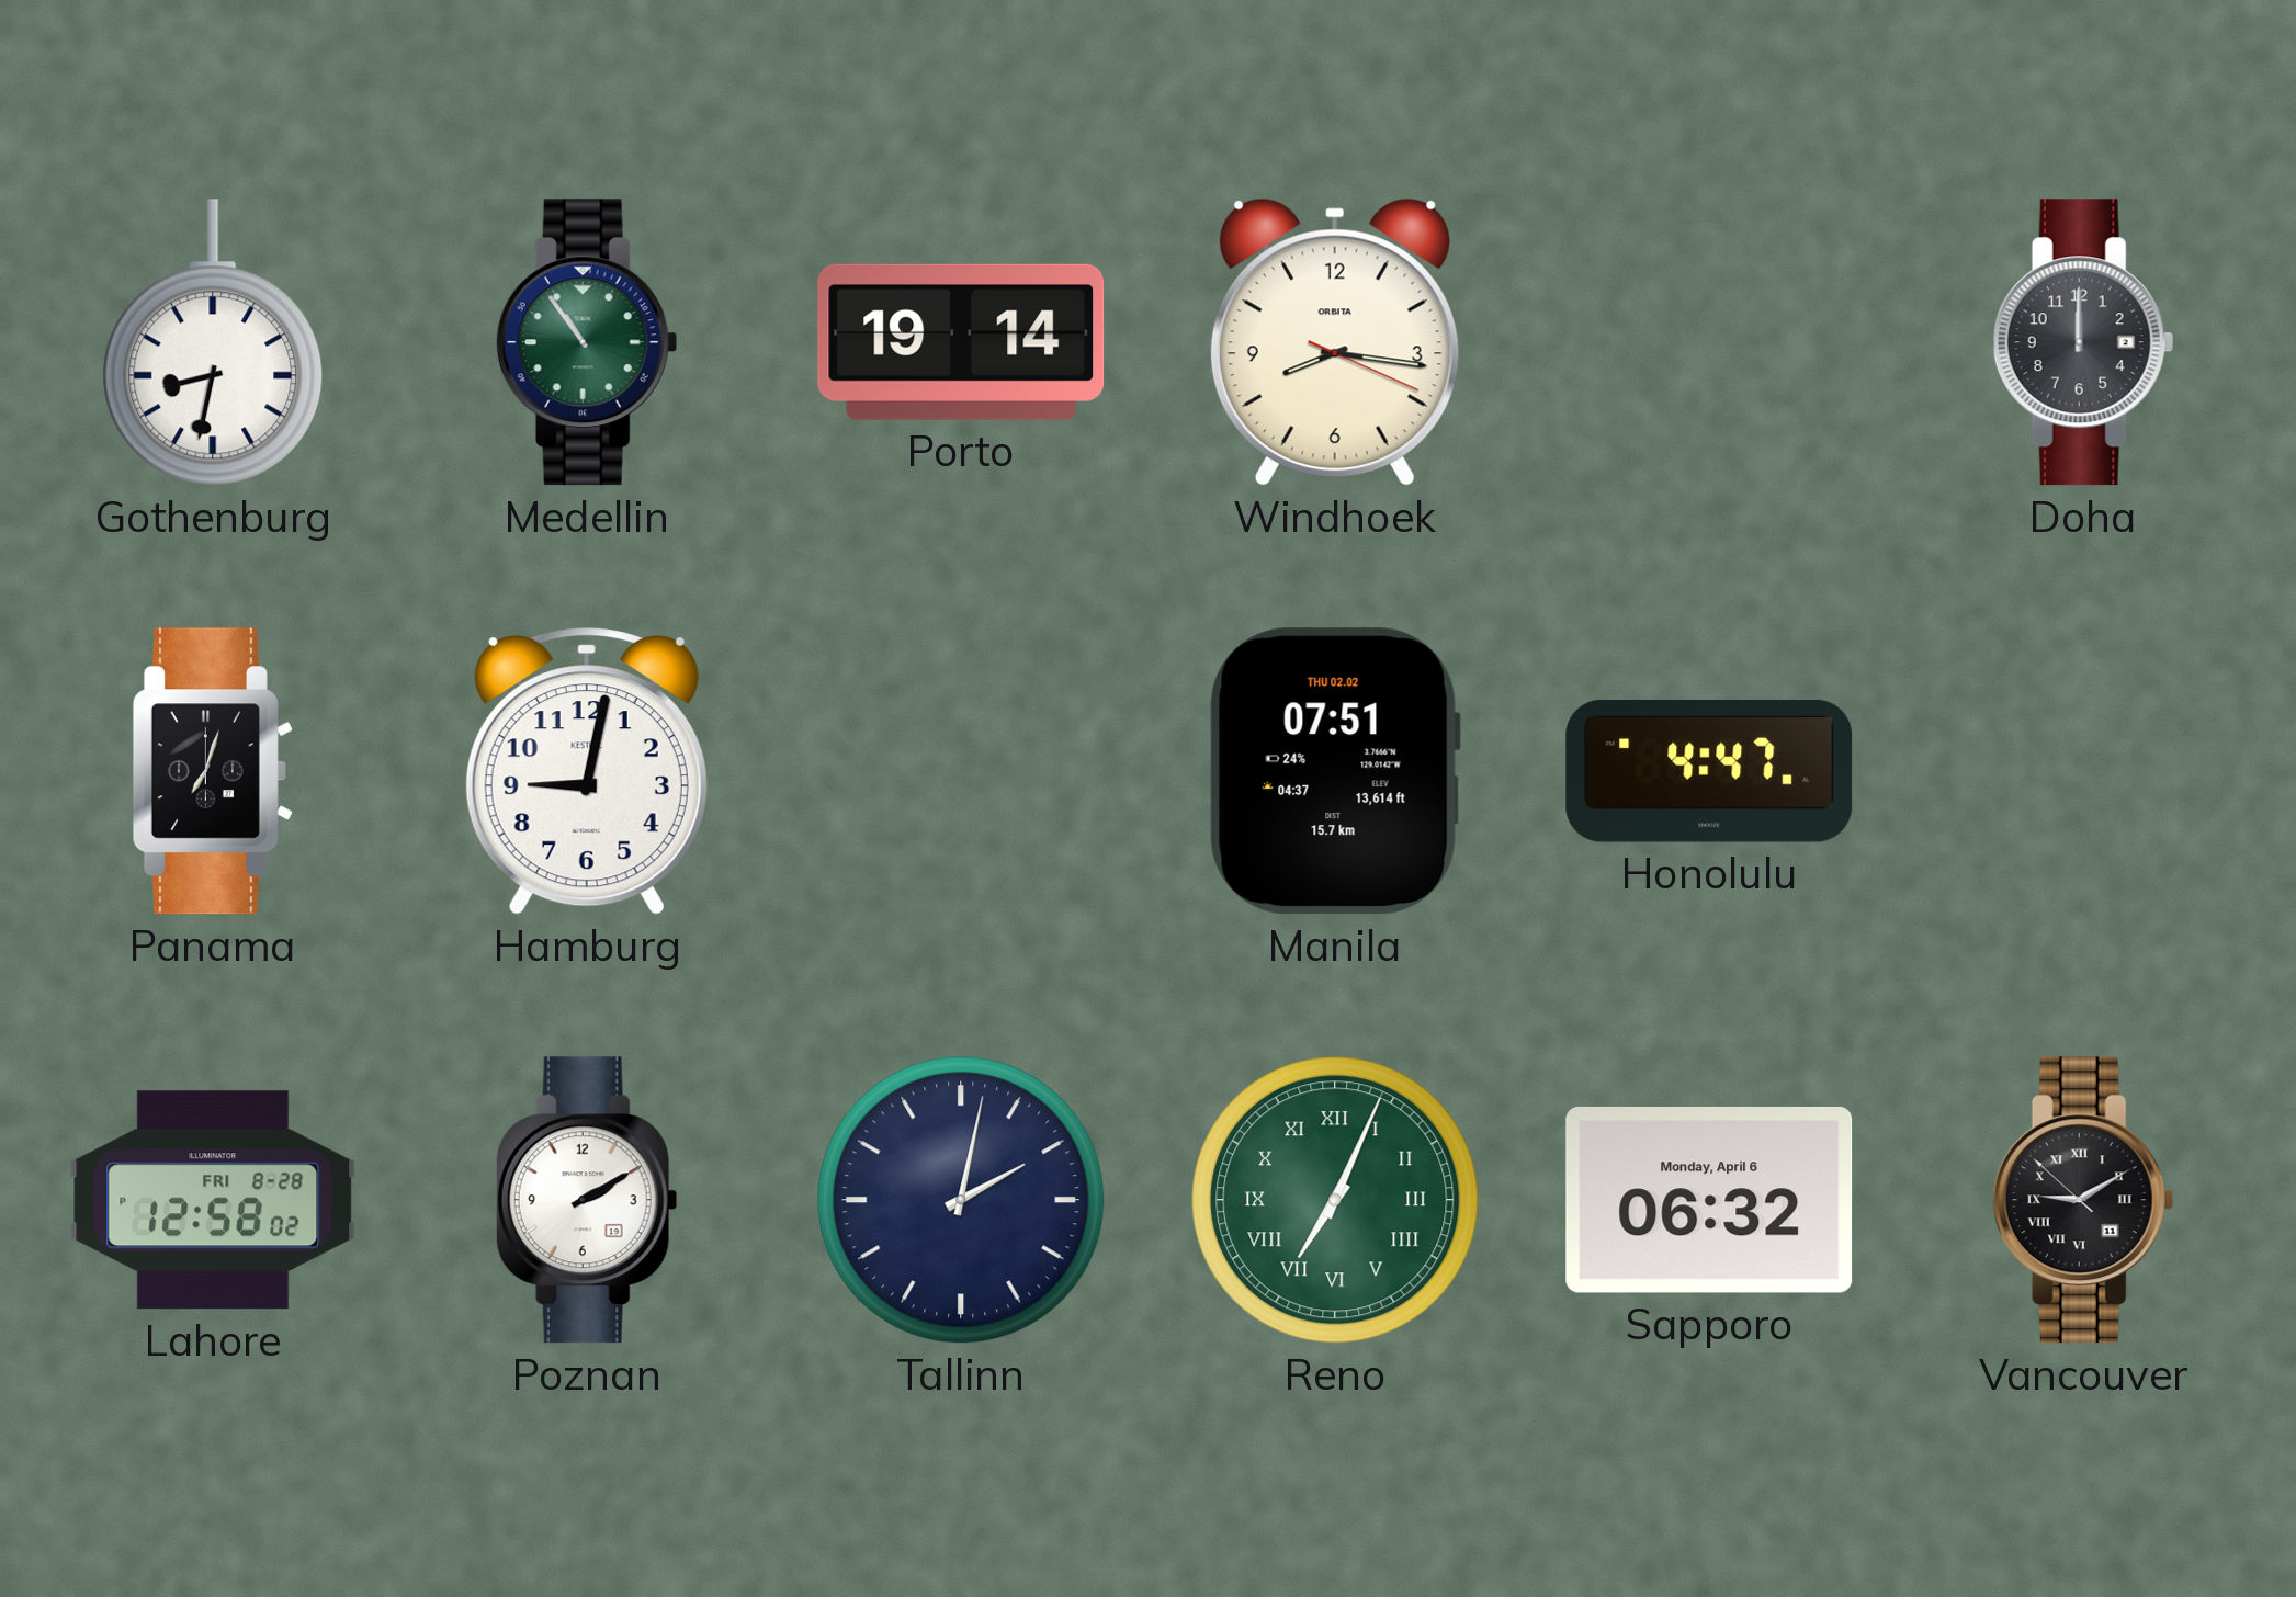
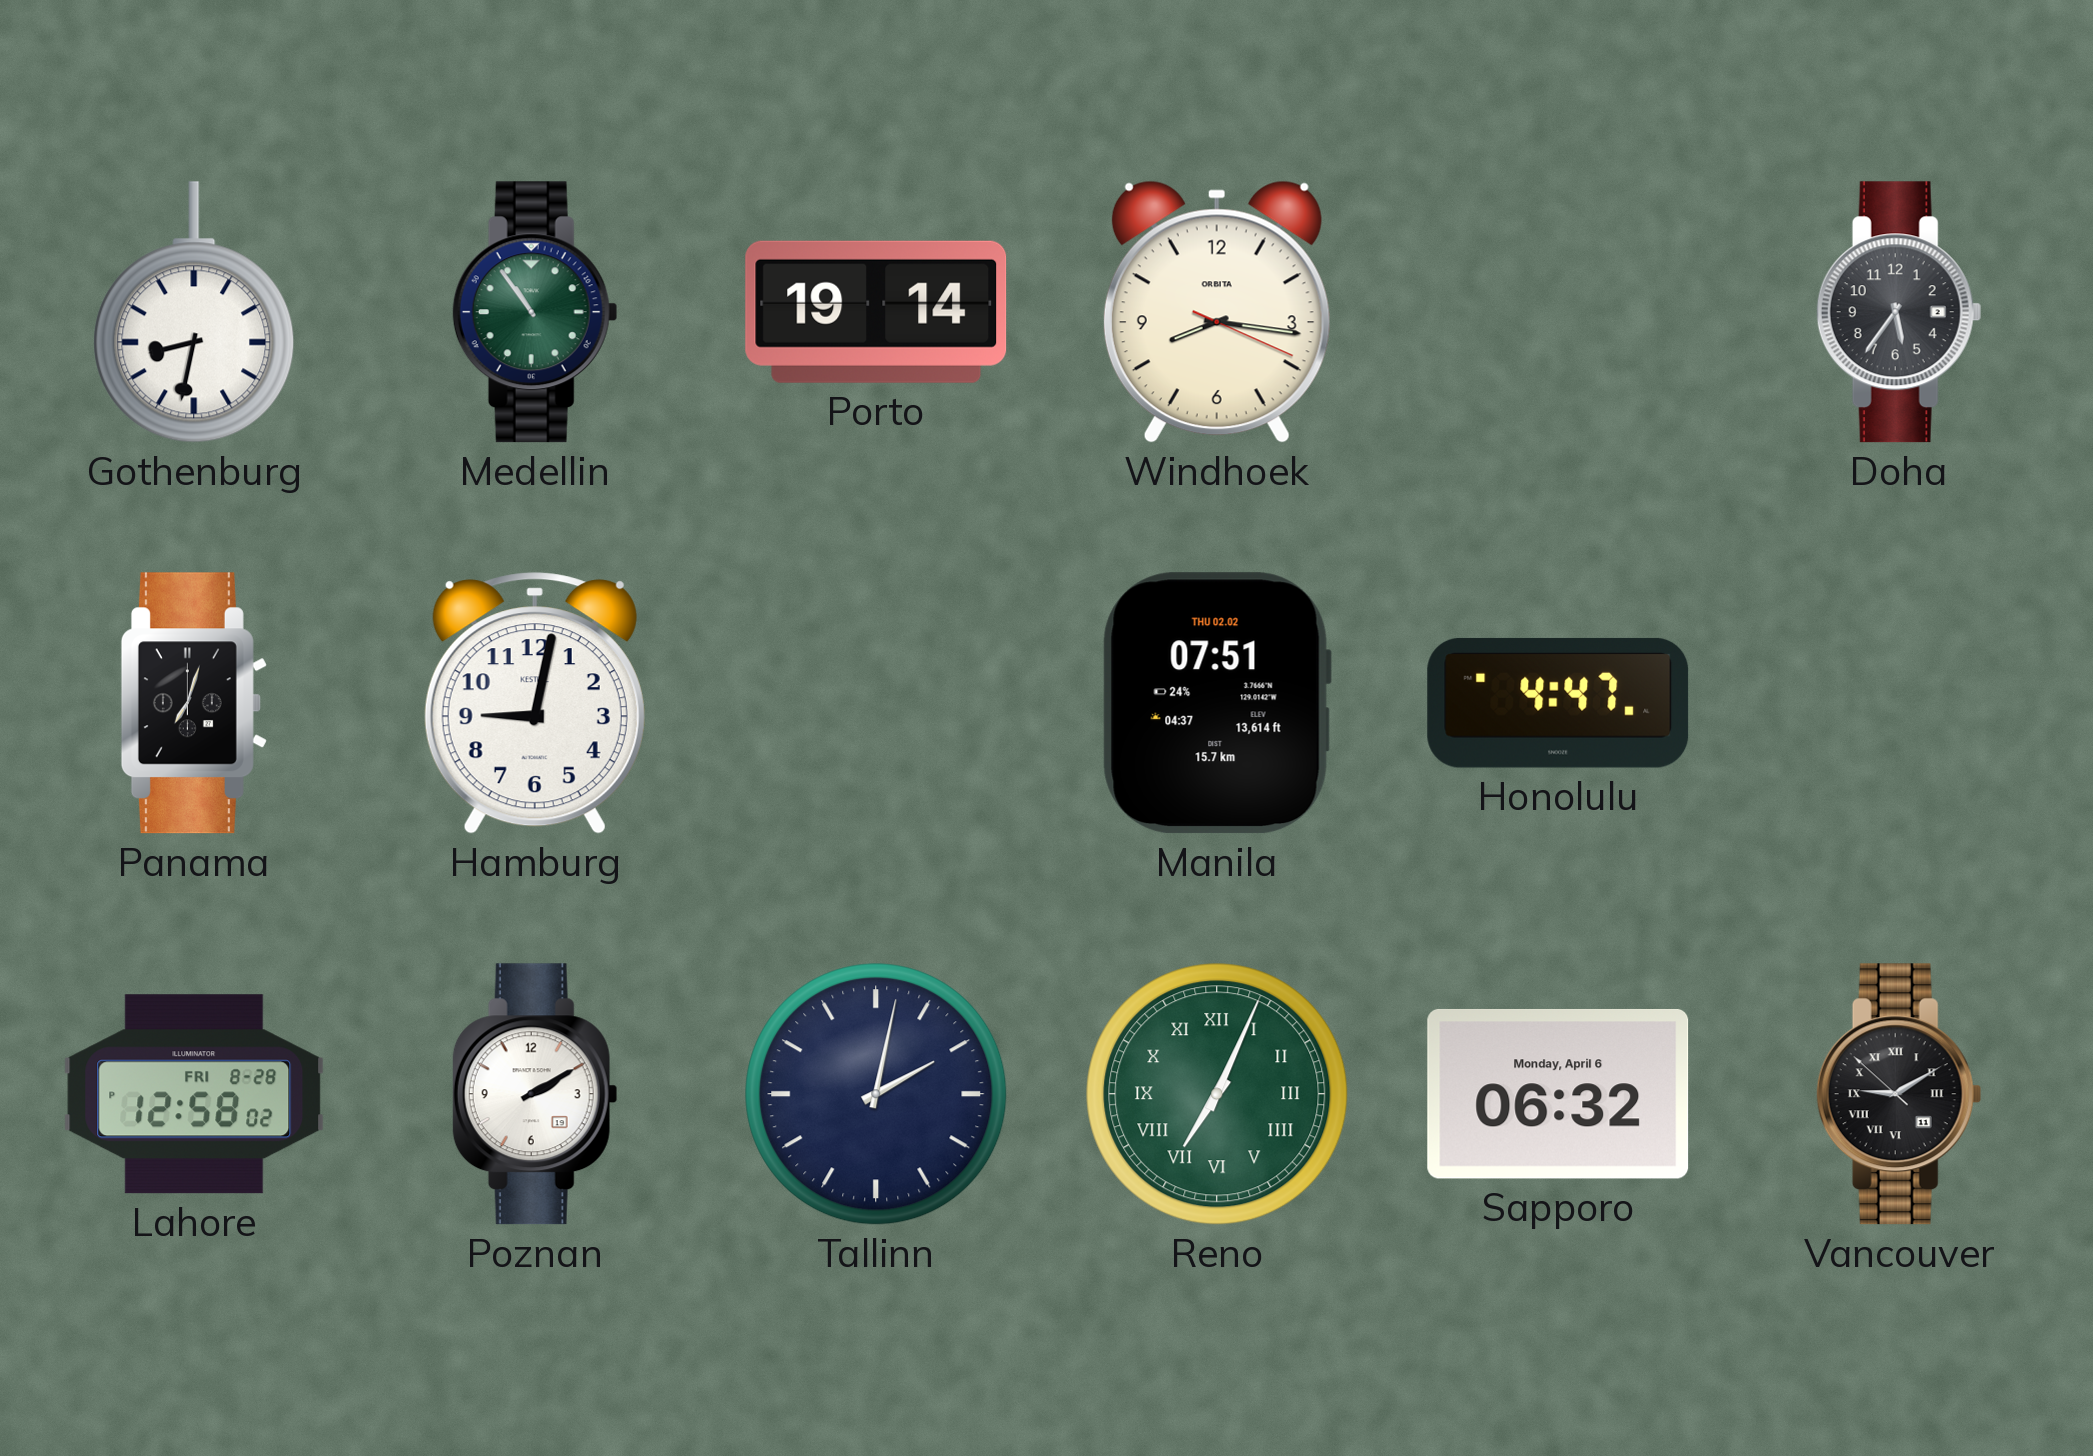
Doha: 12:00 -> 5:36 (1899, 312)
